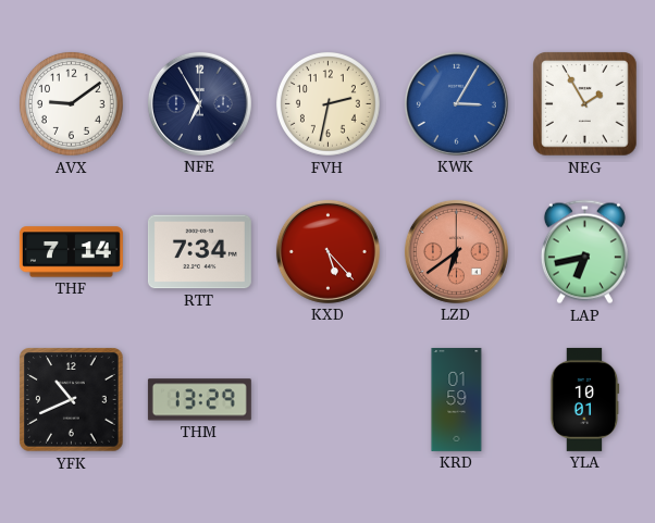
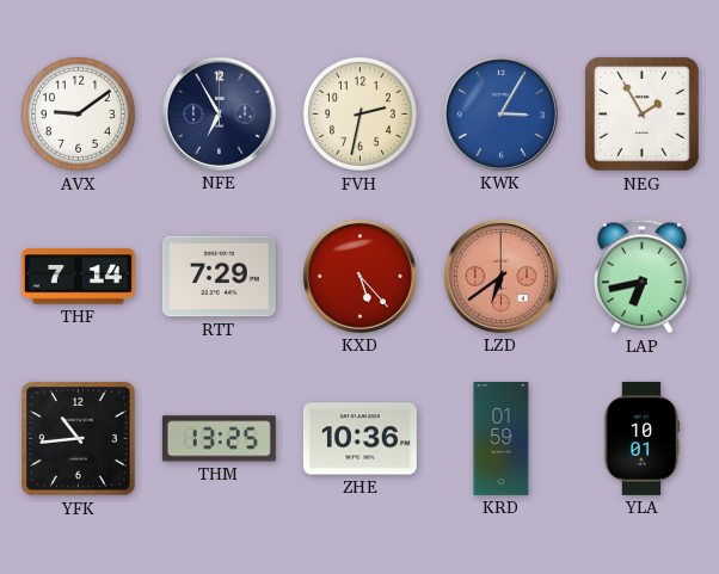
RTT: 7:34 -> 7:29 (219, 277)
YFK: 10:41 -> 10:44 (79, 439)
THM: 13:29 -> 13:25 (219, 439)
ZHE: none -> 10:36 (359, 439)
